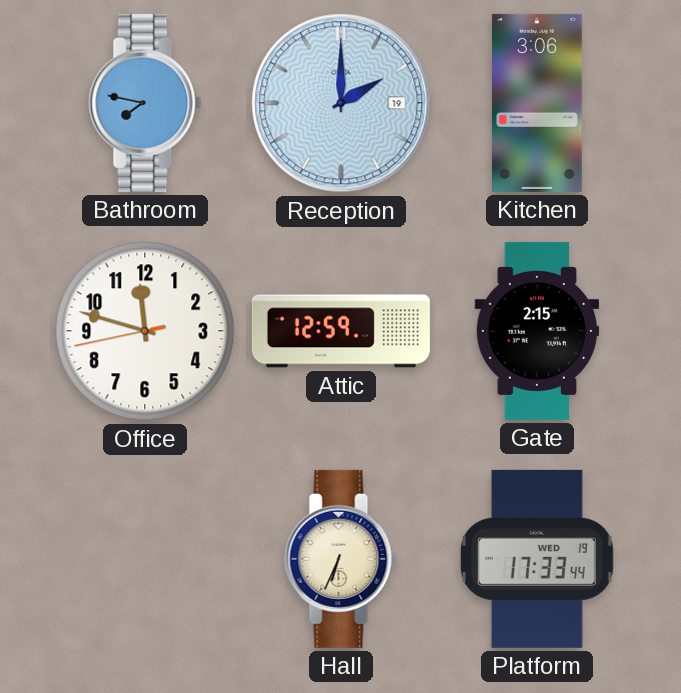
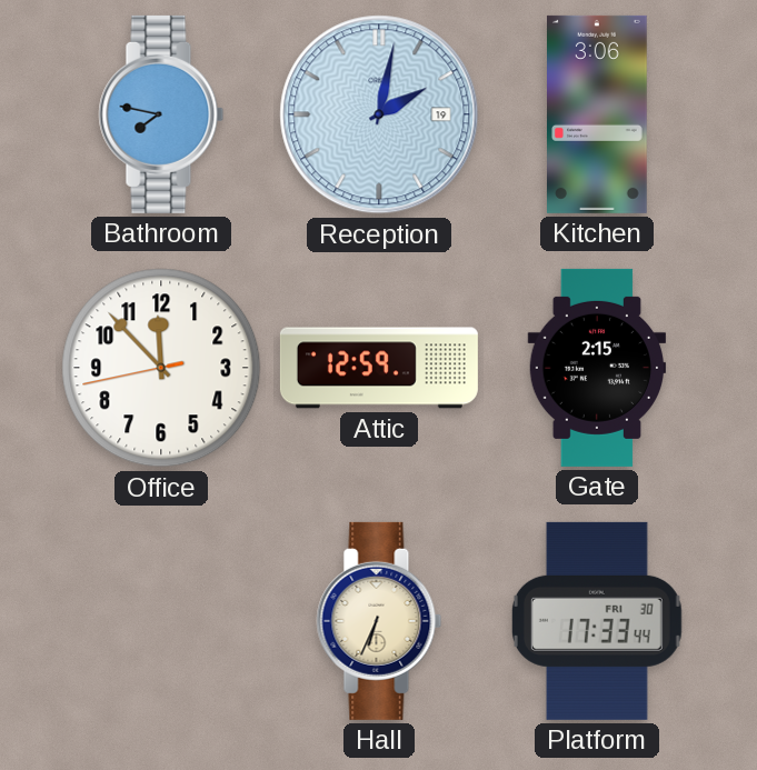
Reception: 2:00 -> 2:02 (379, 114)
Office: 11:47 -> 11:52 (161, 368)
Platform date: WED 19 -> FRI 30 (597, 621)
